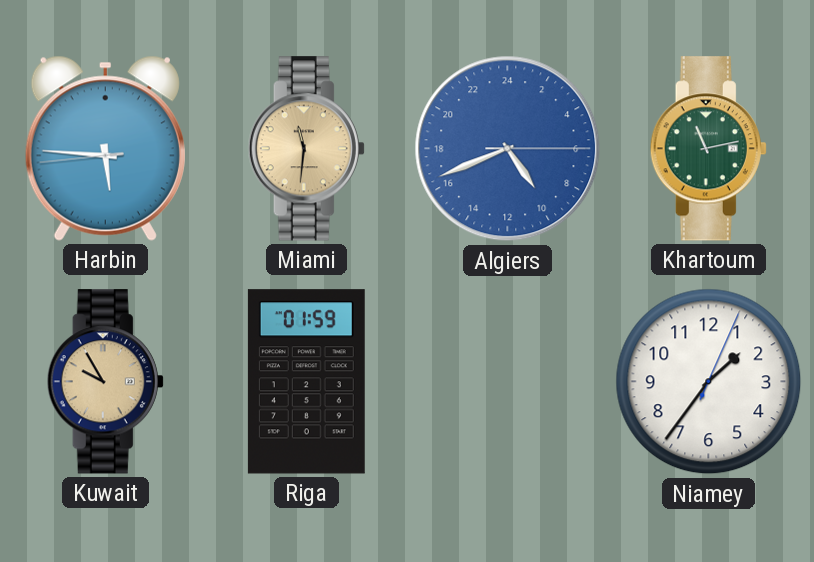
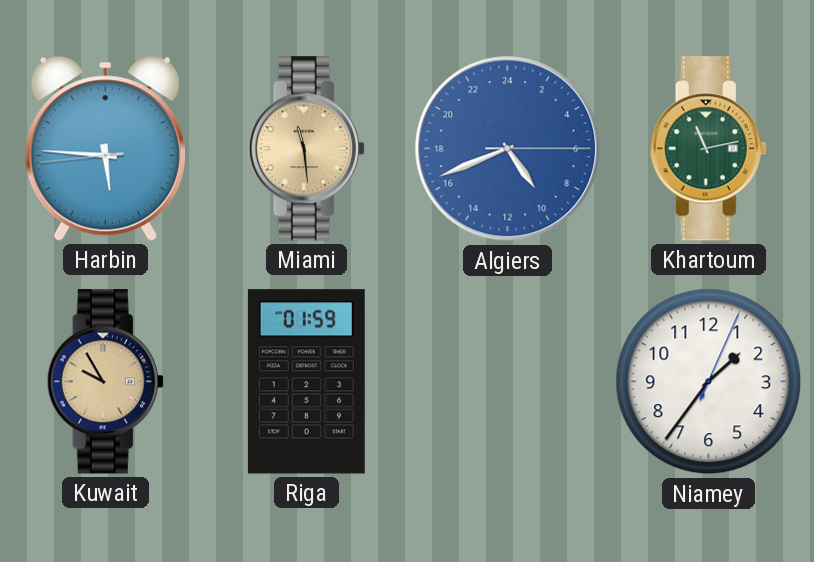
Miami: 11:31 -> 11:29 (306, 149)
